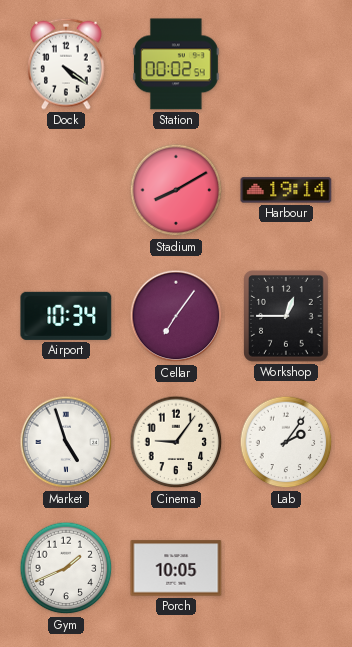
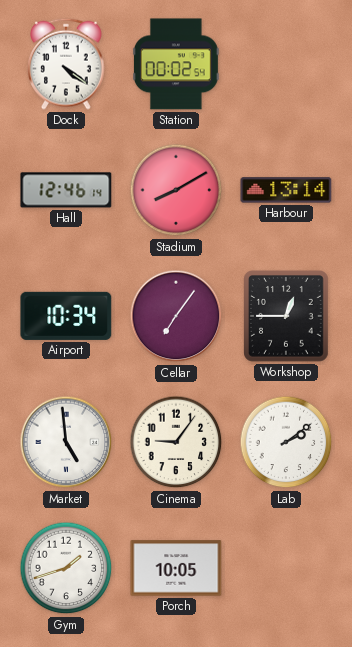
Hall: none -> 12:46 (66, 190)
Harbour: 19:14 -> 13:14 (286, 190)
Market: 4:57 -> 4:59 (66, 442)
Lab: 2:06 -> 2:09 (286, 442)
Gym: 1:41 -> 1:42 (66, 568)
